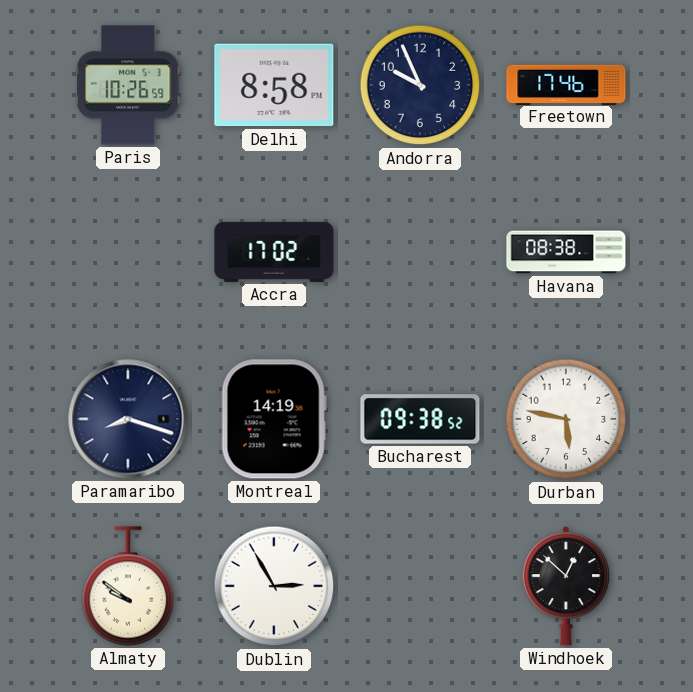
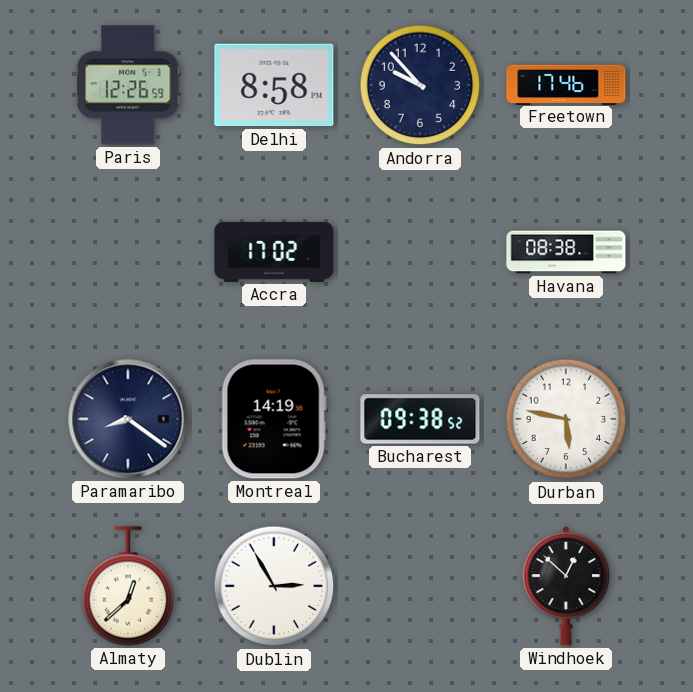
Paris: 10:26 -> 12:26 (128, 85)
Andorra: 9:56 -> 9:53 (420, 85)
Paramaribo: 8:18 -> 8:21 (128, 419)
Almaty: 9:51 -> 12:38 (128, 586)
